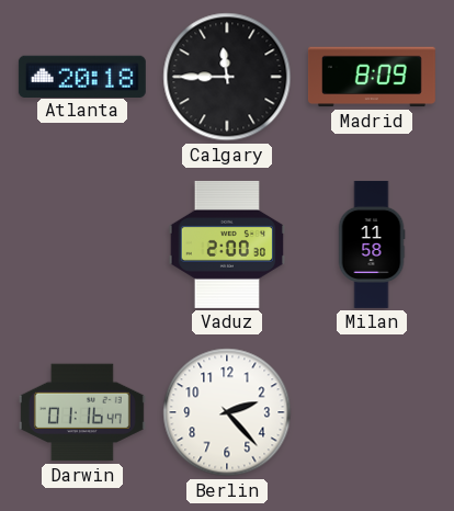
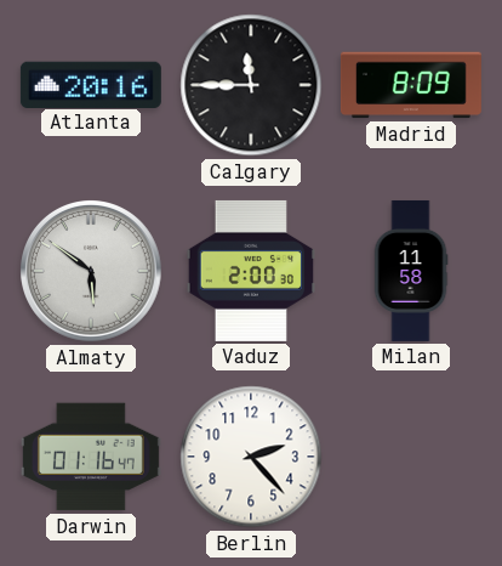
Atlanta: 20:18 -> 20:16 (91, 84)
Almaty: none -> 5:51 (92, 272)
